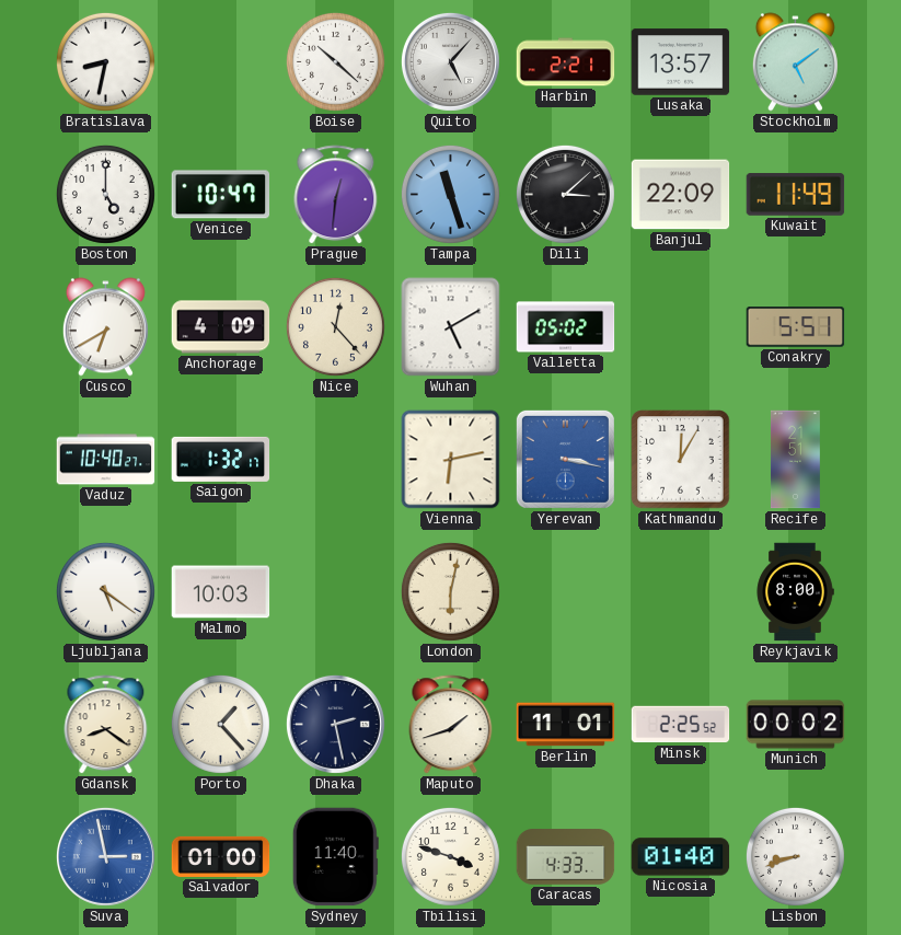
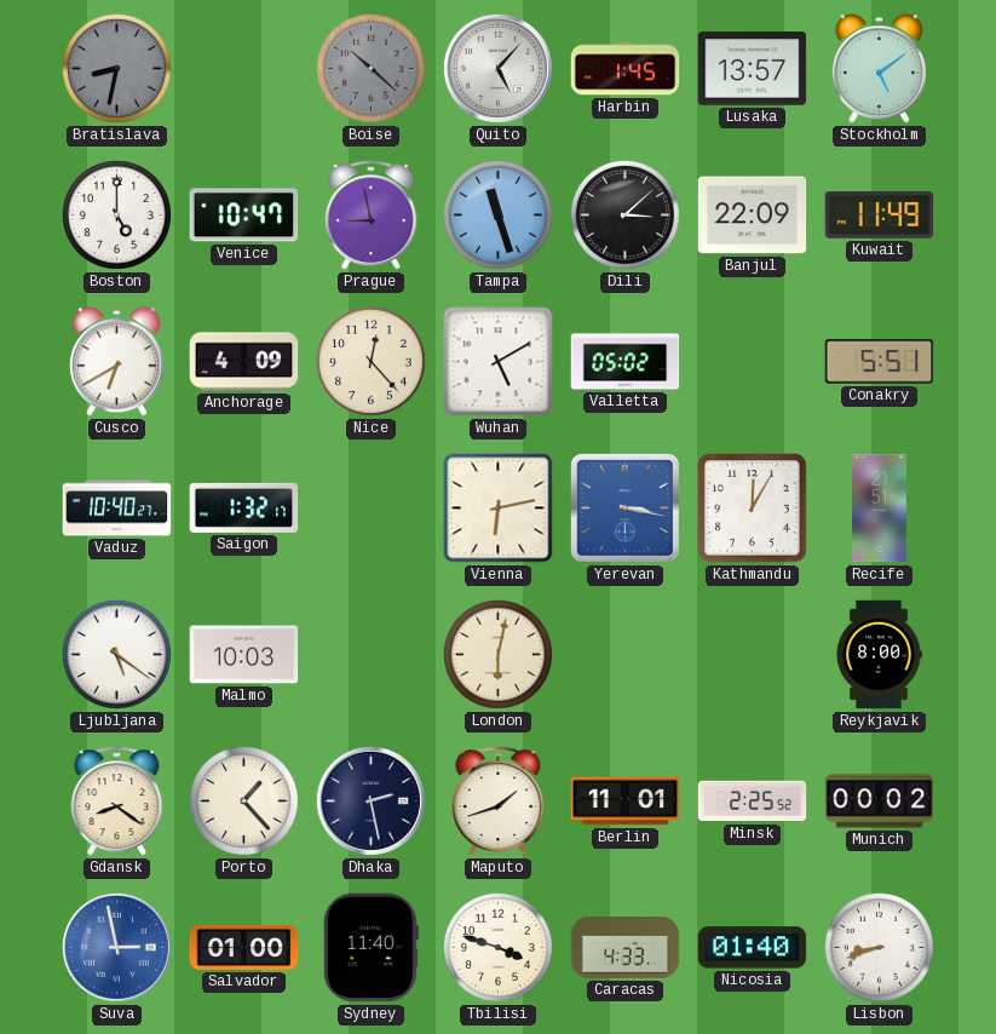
Bratislava dial: white -> grey (116, 68)
Boise dial: white -> grey (370, 68)
Harbin: 2:21 -> 1:45 (626, 69)
Prague: 12:31 -> 8:58 (372, 216)
